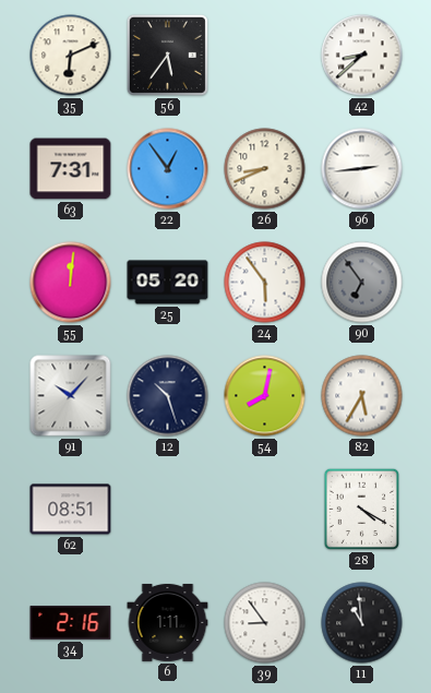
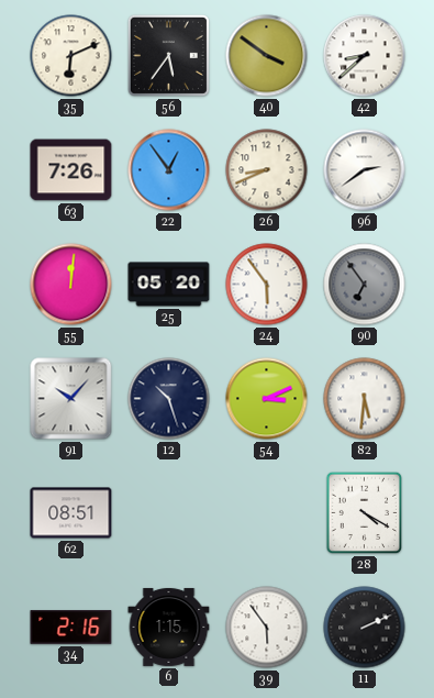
40: none -> 3:51 (267, 56)
63: 7:31 -> 7:26 (71, 170)
96: 2:44 -> 2:39 (365, 170)
54: 8:02 -> 3:11 (267, 399)
82: 5:35 -> 5:31 (365, 399)
6: 1:11 -> 1:15 (169, 627)
39: 8:54 -> 5:54 (267, 628)
11: 10:59 -> 2:11 (365, 628)
